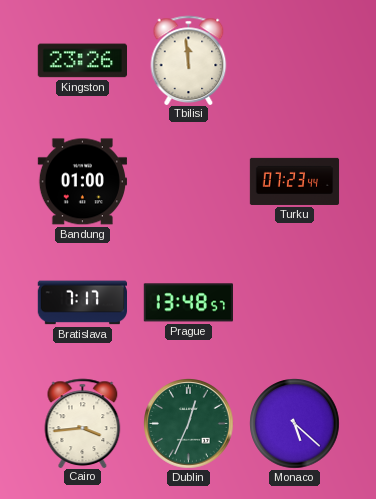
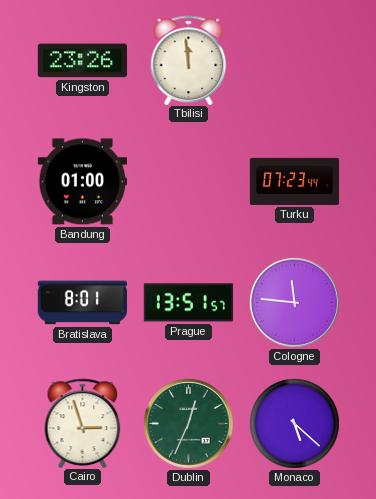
Bratislava: 7:17 -> 8:01 (82, 303)
Prague: 13:48 -> 13:51 (188, 303)
Cologne: none -> 11:46 (295, 303)
Cairo: 3:44 -> 2:57 (83, 423)
